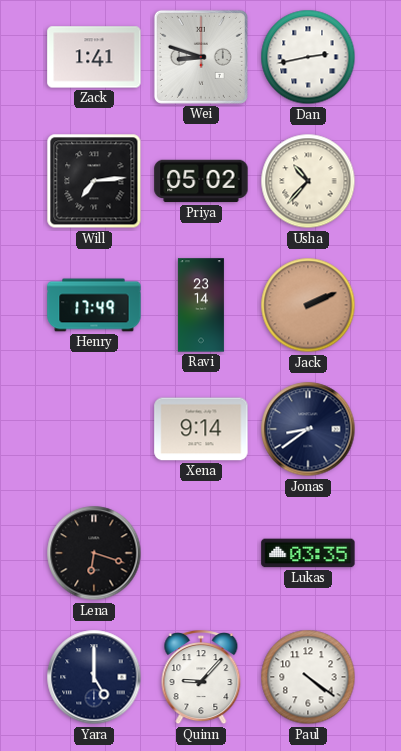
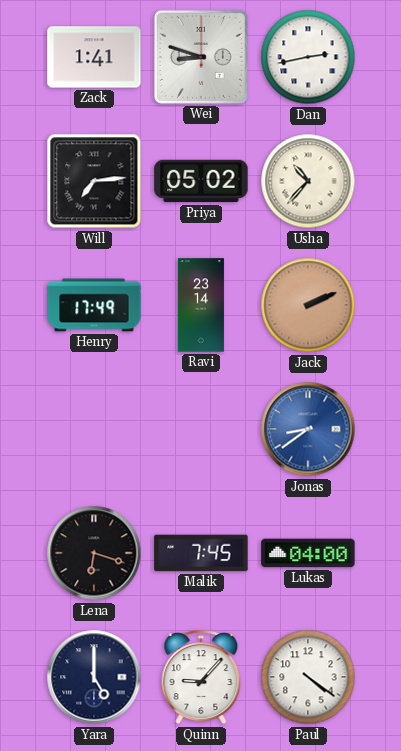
Xena: 9:14 -> none (201, 429)
Jonas dial: navy -> blue (308, 429)
Malik: none -> 7:45 (201, 553)
Lukas: 03:35 -> 04:00 (308, 553)
